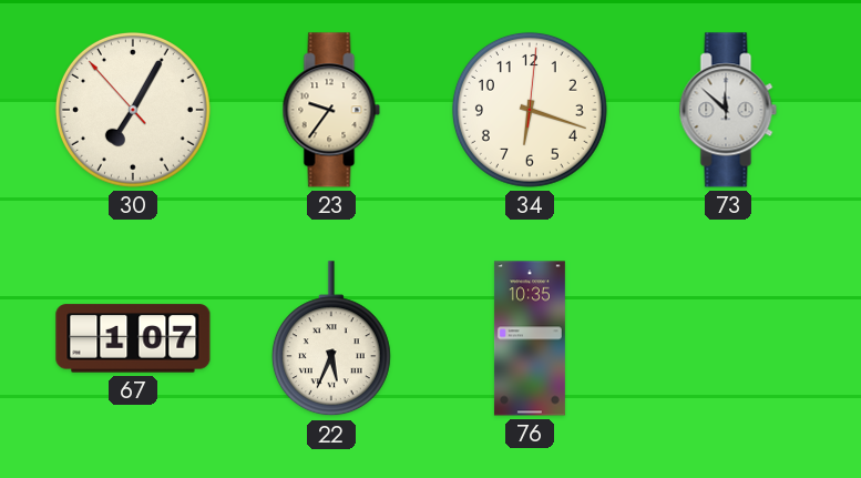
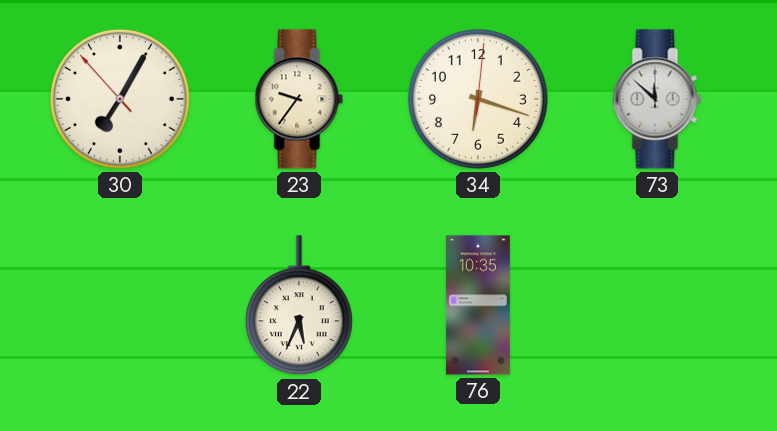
67: 1:07 -> none (133, 338)
